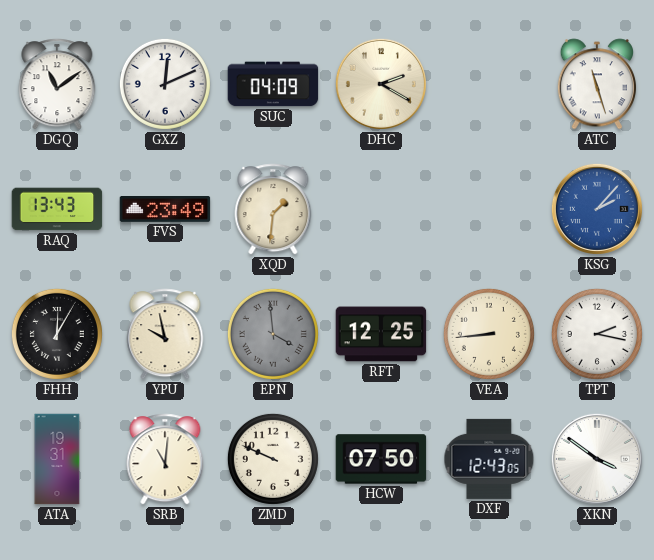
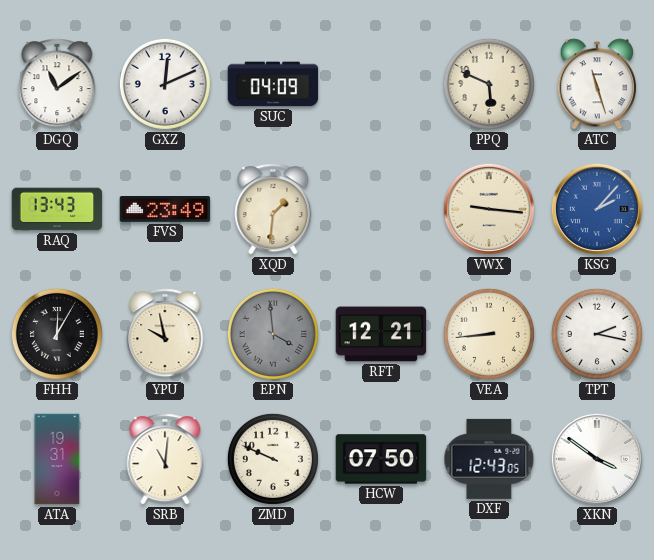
DHC: 2:20 -> none (381, 84)
PPQ: none -> 5:49 (489, 84)
VWX: none -> 9:16 (489, 209)
RFT: 12:25 -> 12:21 (381, 334)
